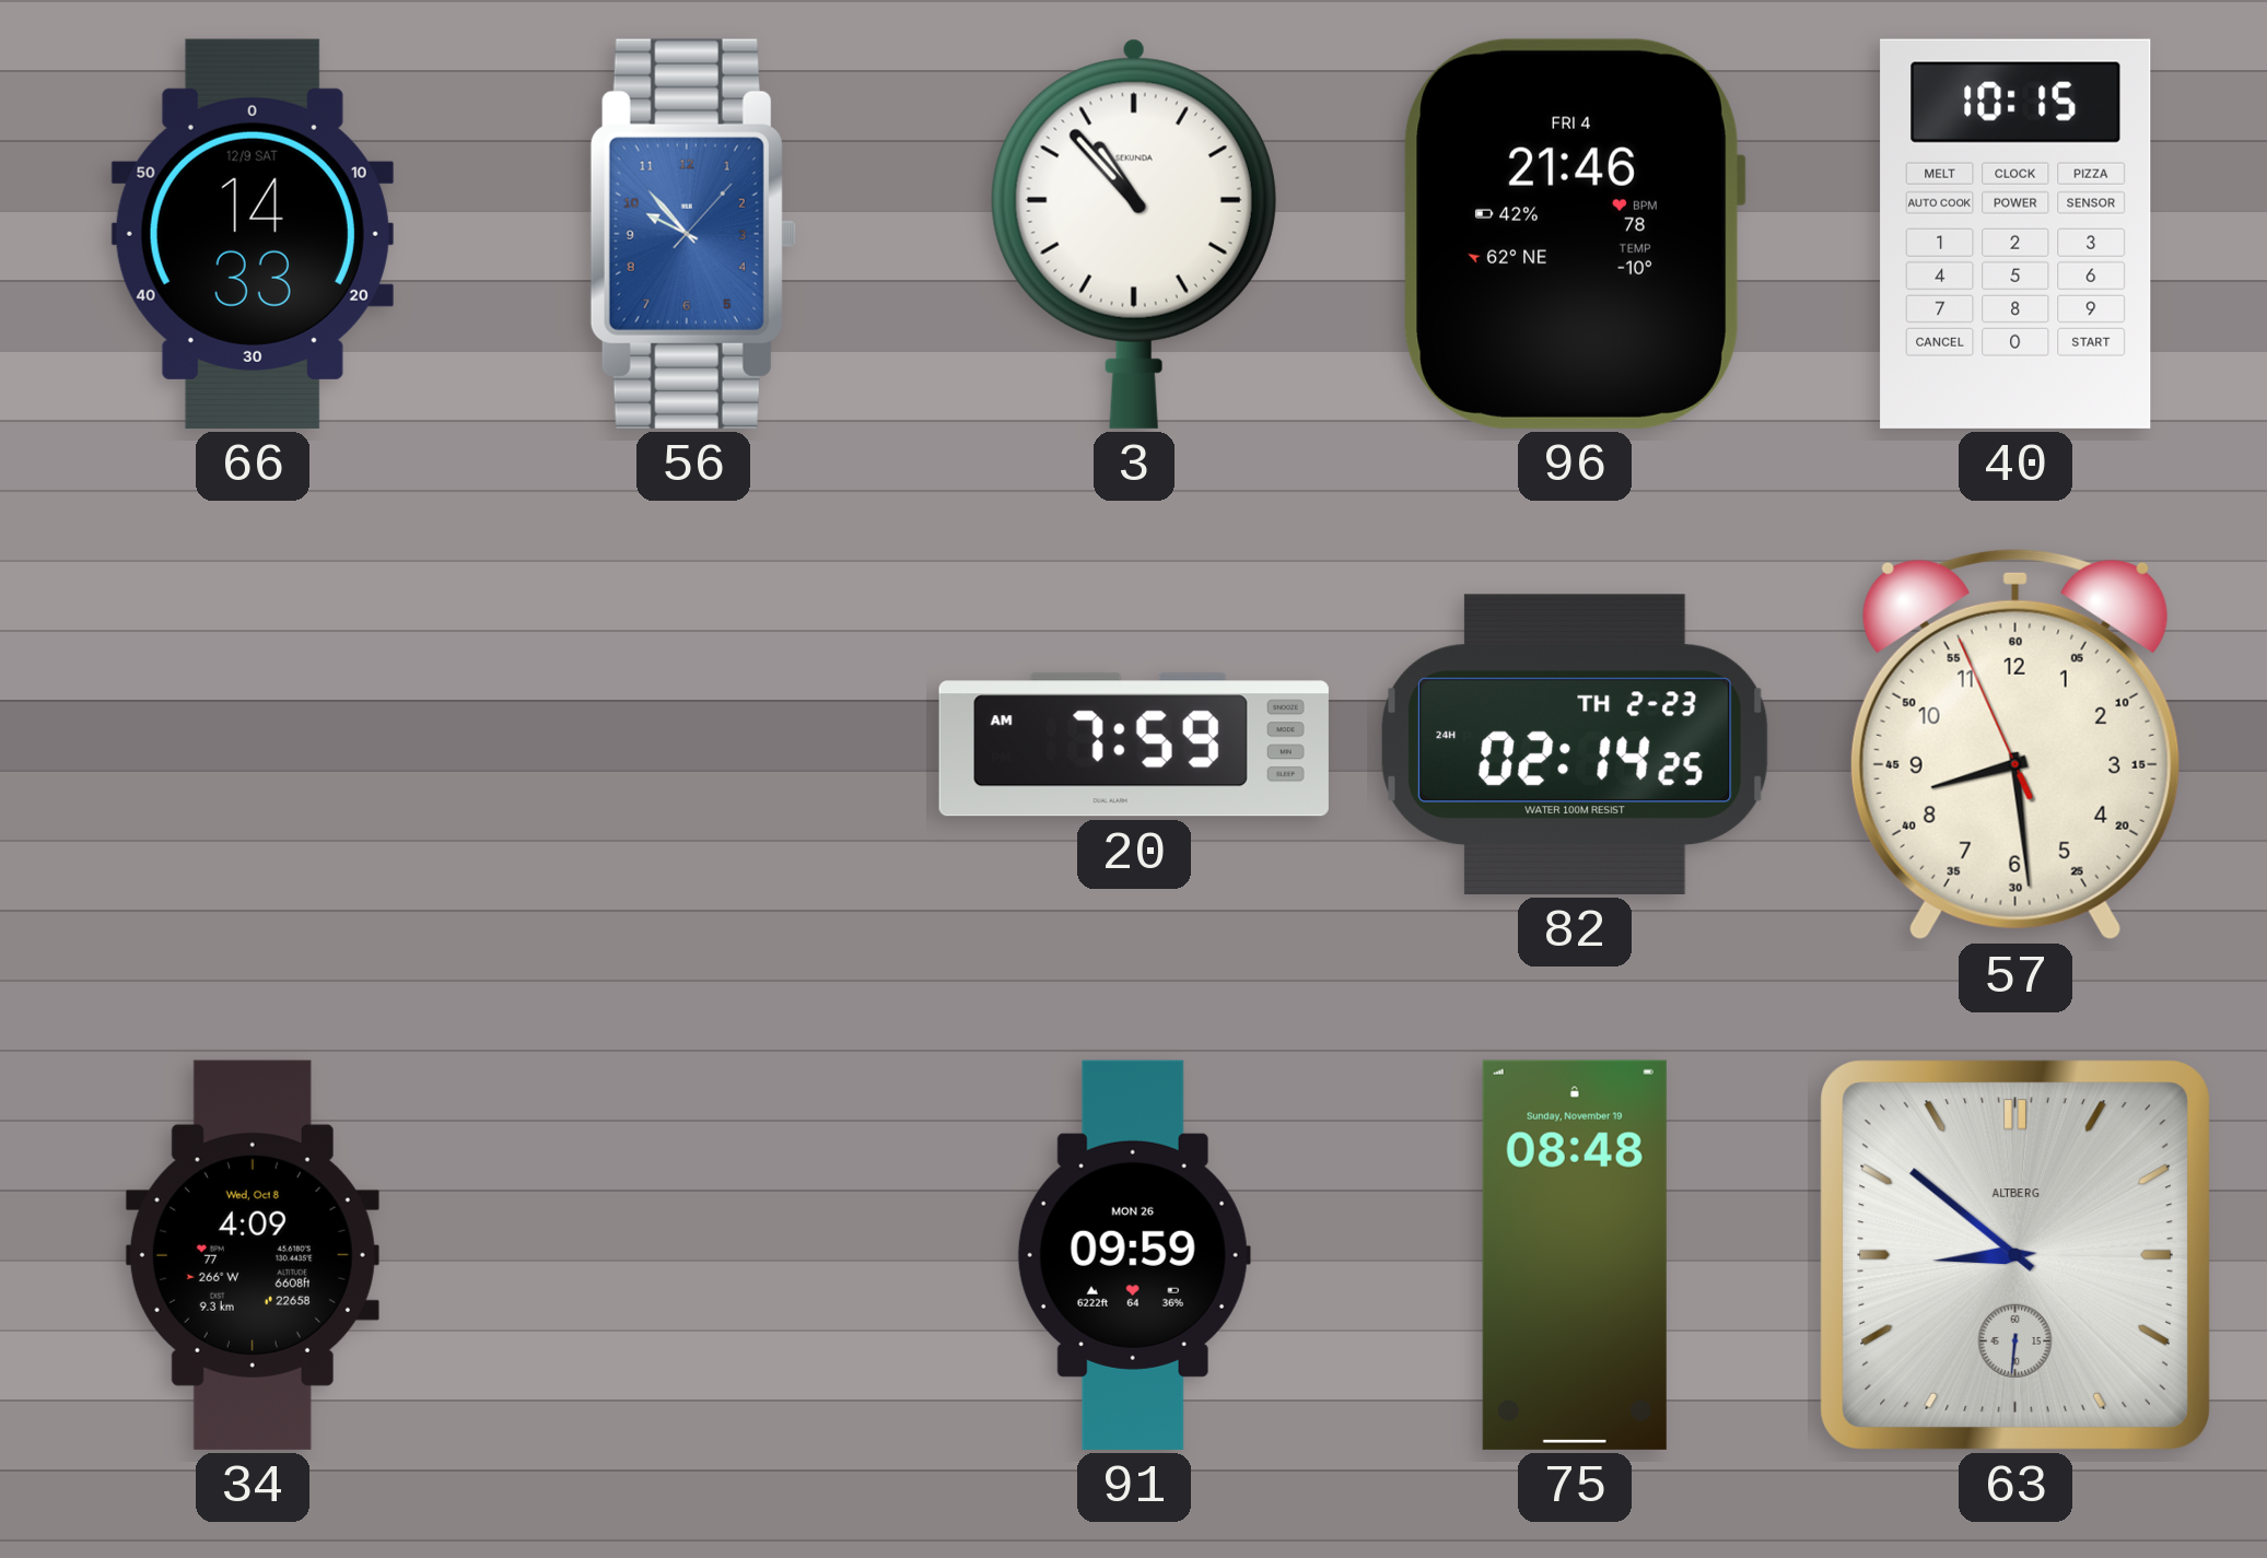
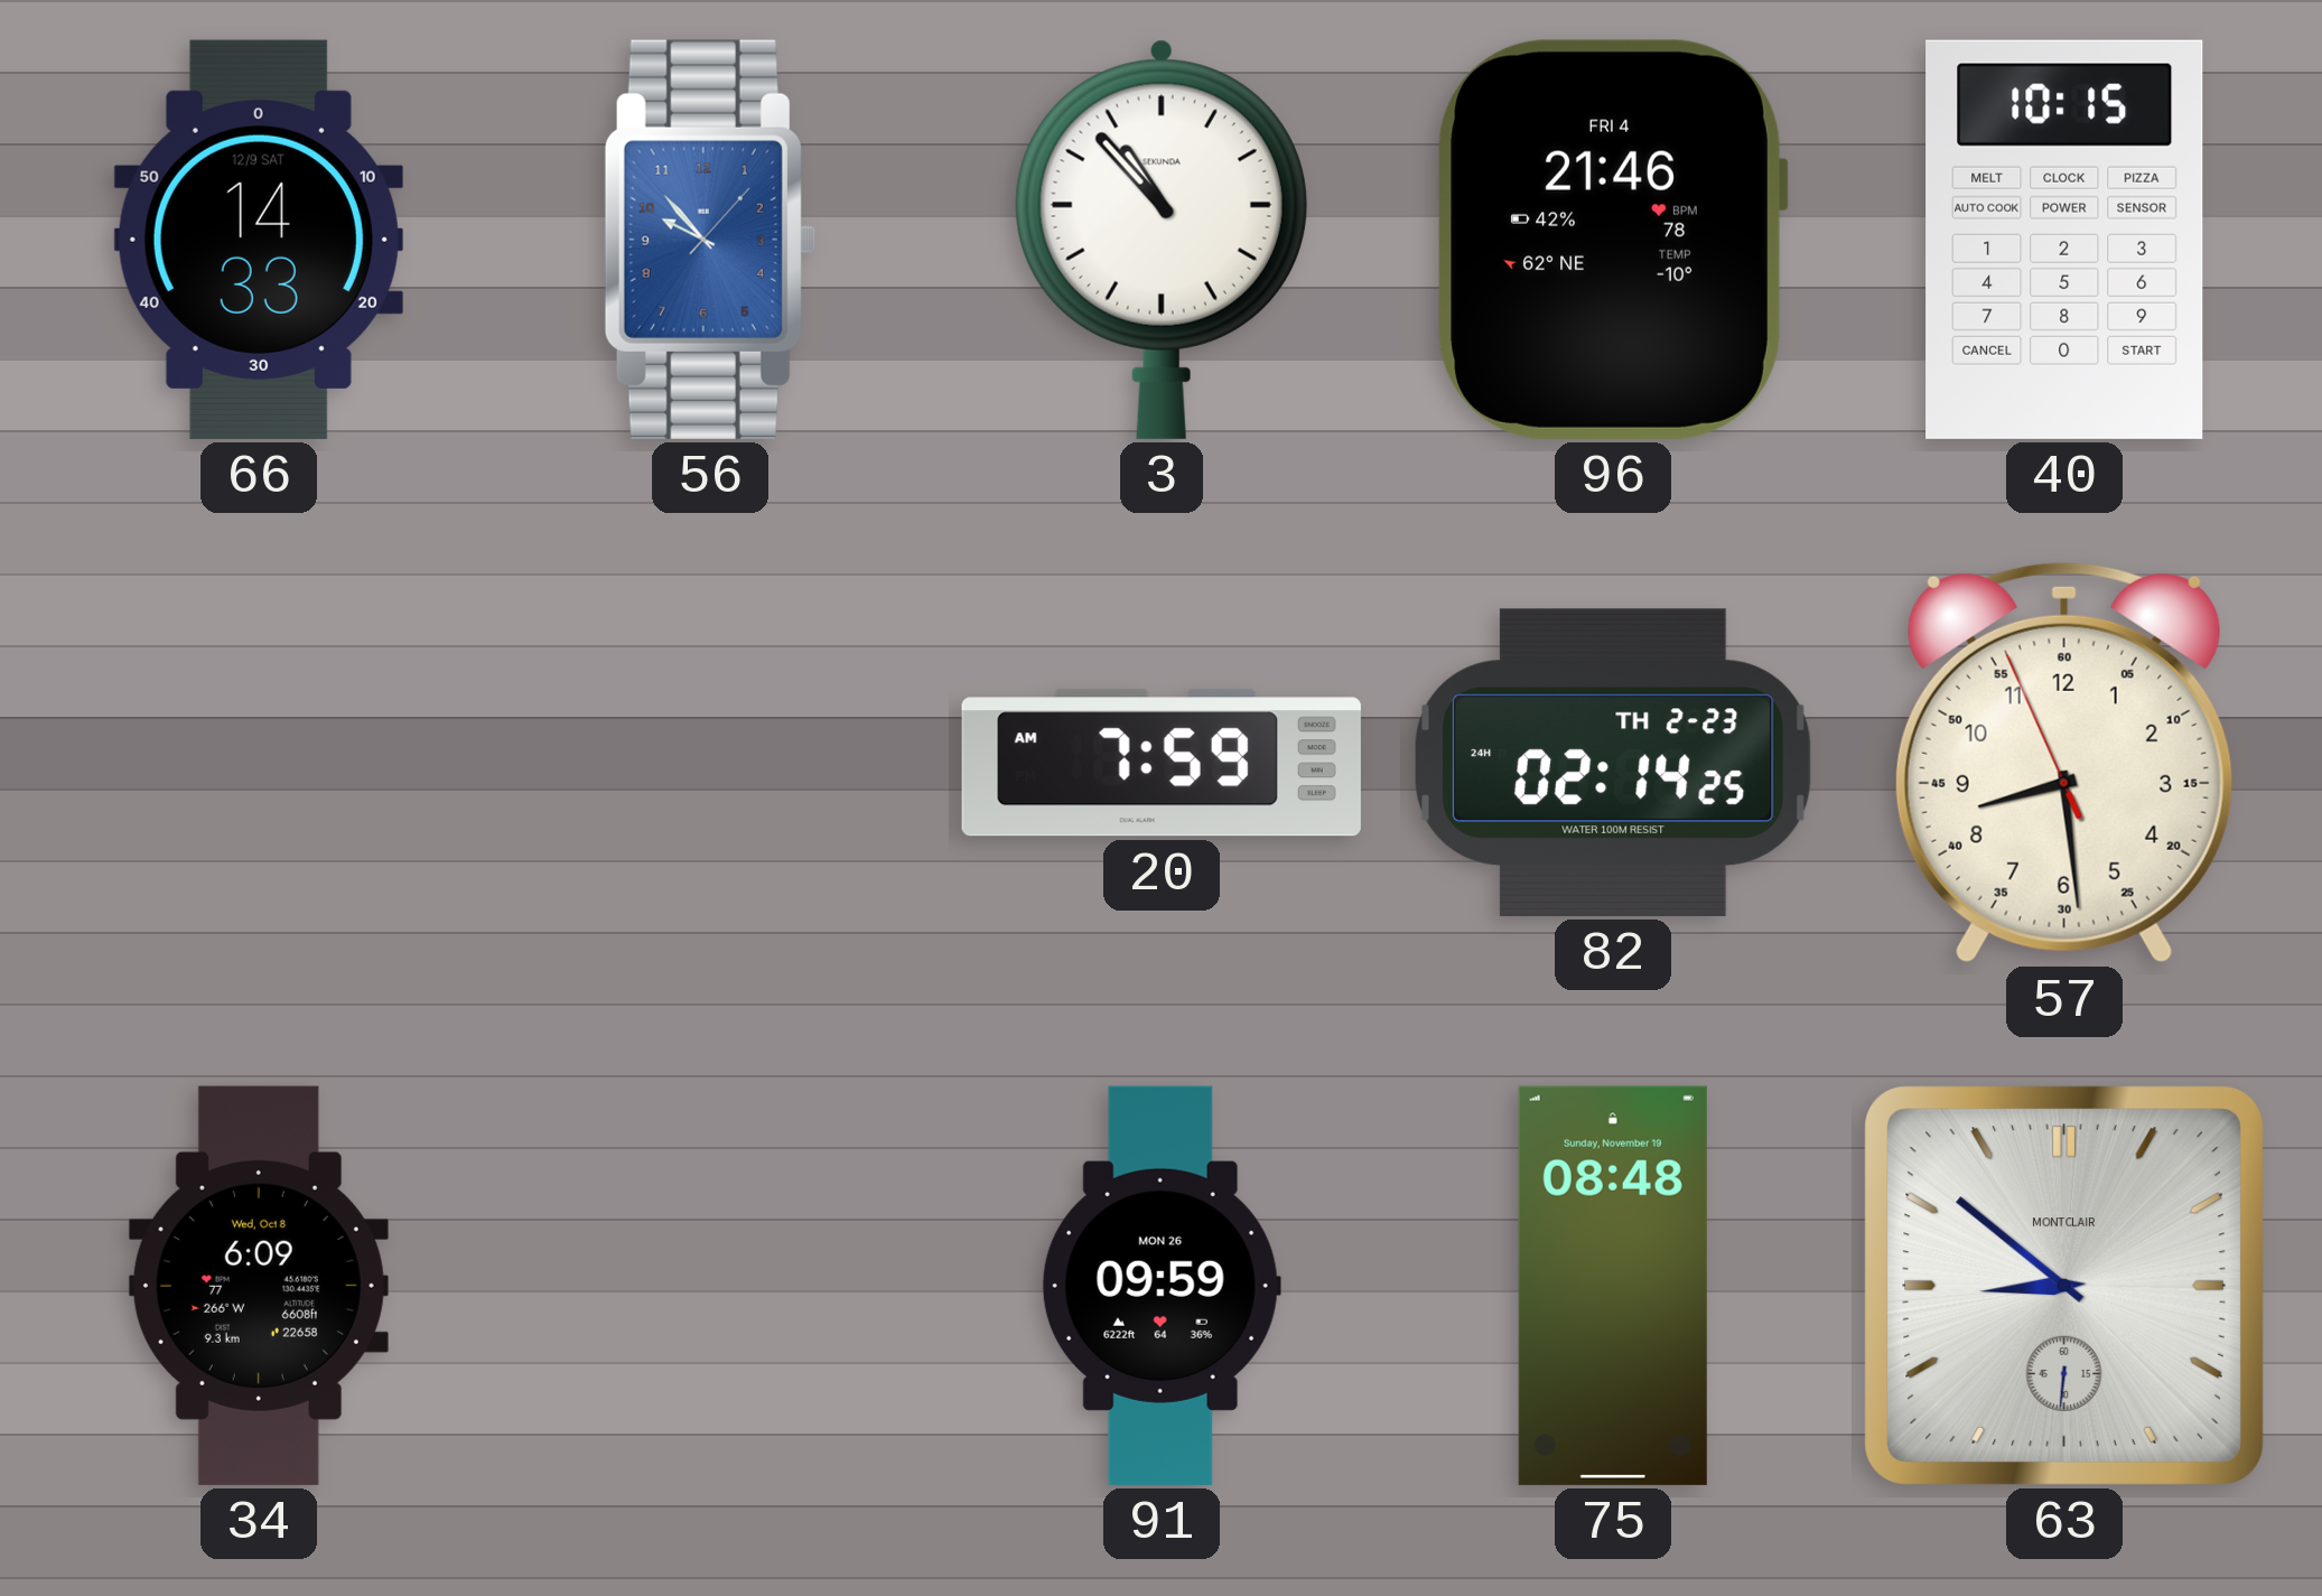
34: 4:09 -> 6:09 (259, 1286)
63 brand: ALTBERG -> MONTCLAIR (2064, 1286)
